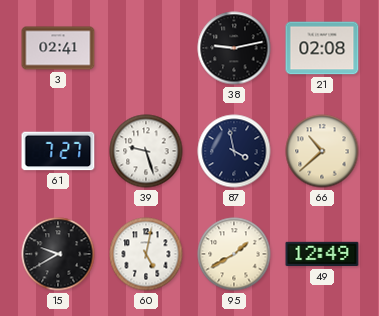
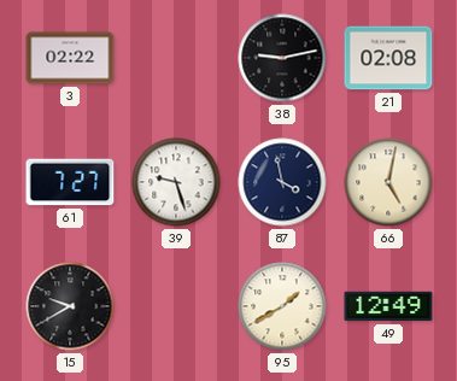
3: 02:41 -> 02:22 (70, 58)
66: 10:38 -> 5:02 (388, 182)
60: 5:02 -> none (146, 254)
